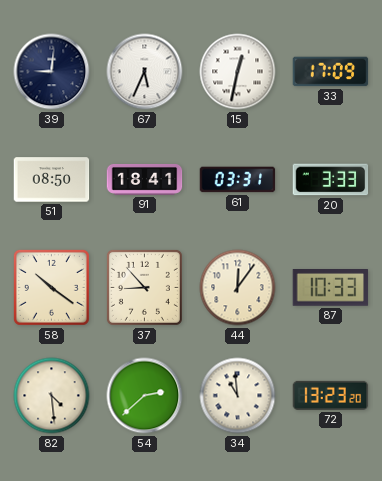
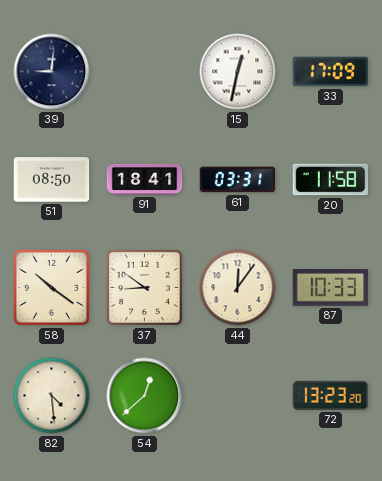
67: 5:34 -> none (145, 72)
20: 3:33 -> 11:58 (331, 180)
37: 8:53 -> 8:51 (144, 287)
54: 2:38 -> 12:38 (145, 396)
34: 10:59 -> none (238, 396)
